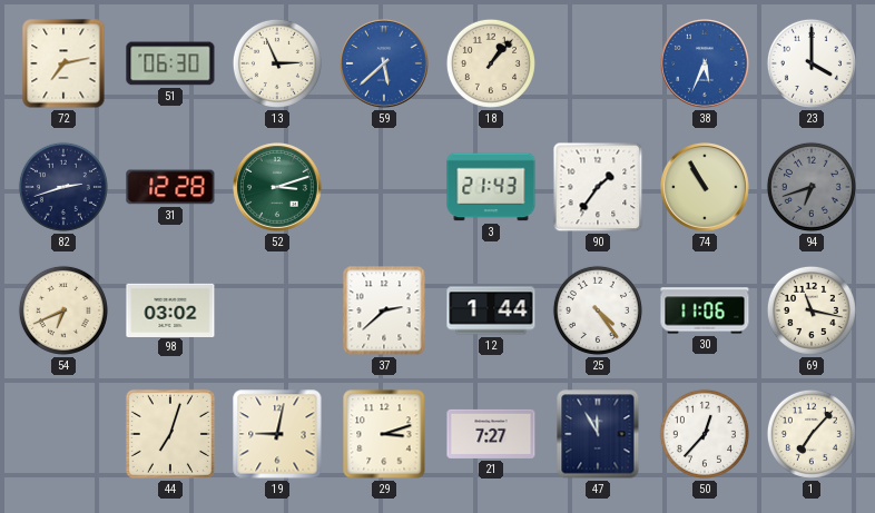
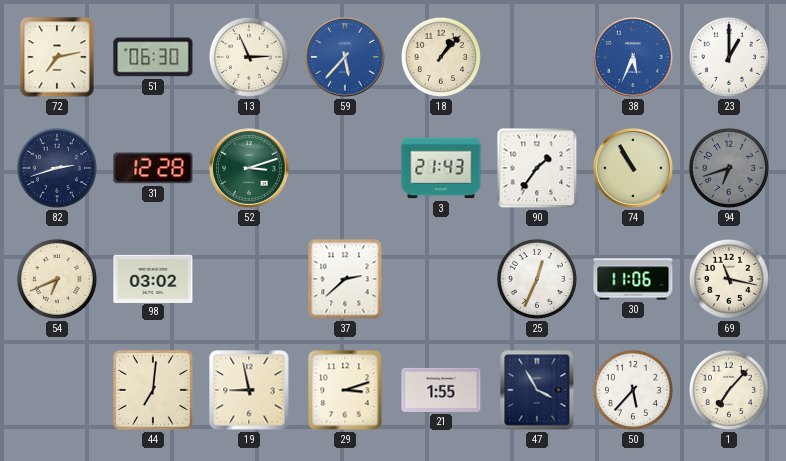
59: 5:38 -> 5:37 (346, 58)
23: 4:00 -> 1:00 (729, 57)
12: 1:44 -> none (491, 310)
25: 4:24 -> 12:34 (537, 279)
44: 7:03 -> 7:01 (153, 390)
19: 9:02 -> 8:58 (249, 390)
21: 7:27 -> 1:55 (441, 390)
47: 11:55 -> 3:55 (537, 390)
50: 12:37 -> 5:37 (633, 390)
